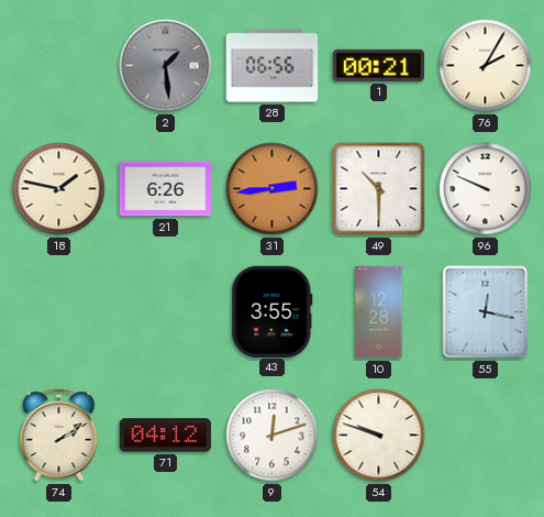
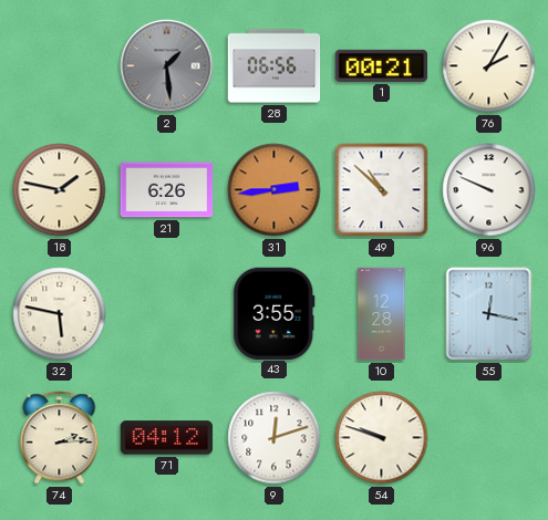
49: 10:30 -> 10:52 (382, 190)
32: none -> 5:47 (60, 314)
74: 2:09 -> 2:14 (60, 438)
